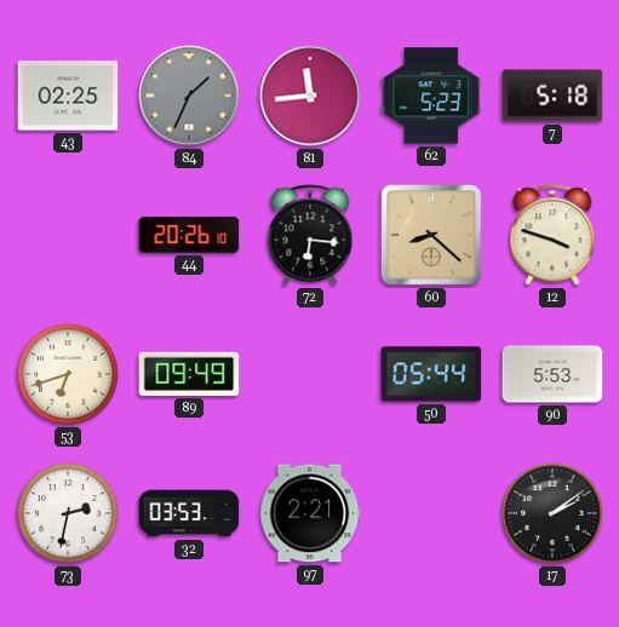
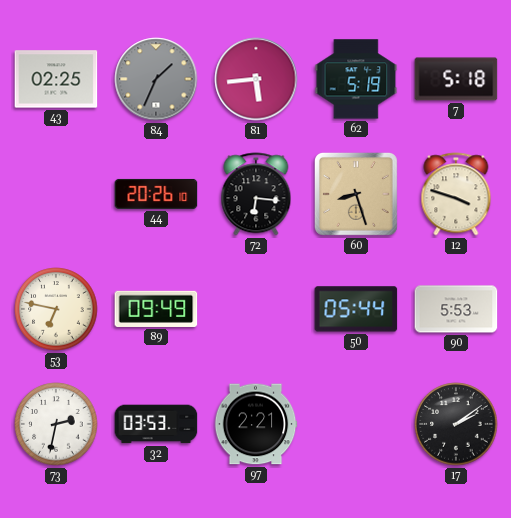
81: 11:44 -> 5:44 (256, 79)
62: 5:23 -> 5:19 (356, 79)
60: 8:22 -> 8:27 (357, 195)
53: 6:42 -> 6:47 (56, 309)
